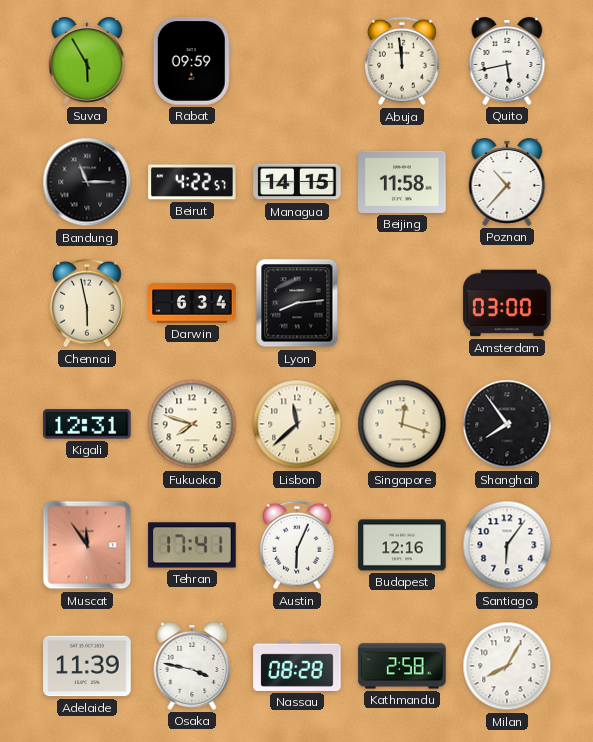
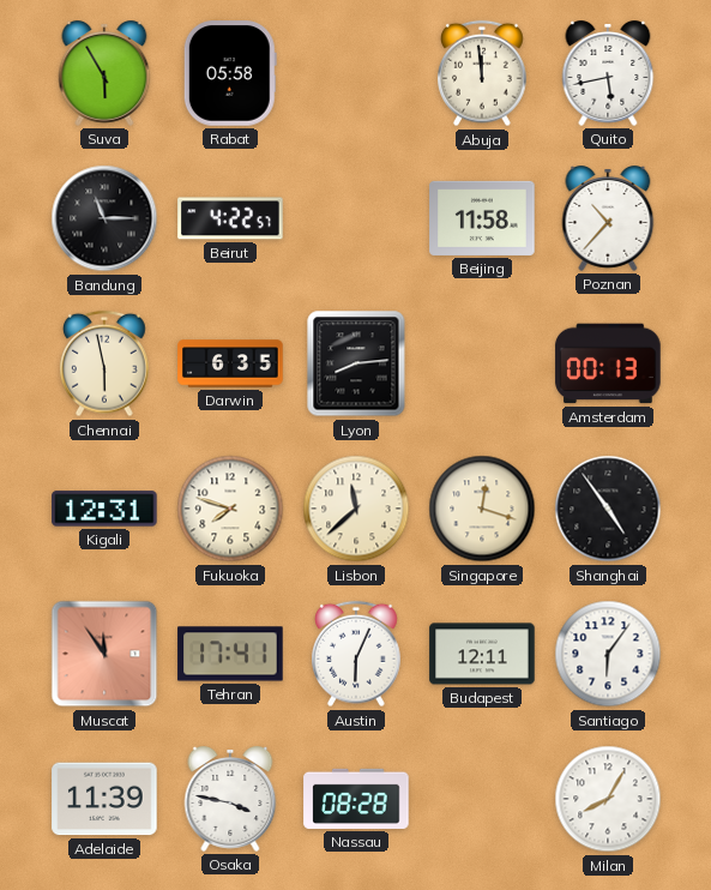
Rabat: 09:59 -> 05:58 (230, 73)
Managua: 14:15 -> none (297, 182)
Darwin: 6:34 -> 6:35 (230, 363)
Amsterdam: 03:00 -> 00:13 (608, 363)
Shanghai: 7:54 -> 4:54 (608, 509)
Budapest: 12:16 -> 12:11 (482, 654)
Kathmandu: 2:58 -> none (402, 666)
